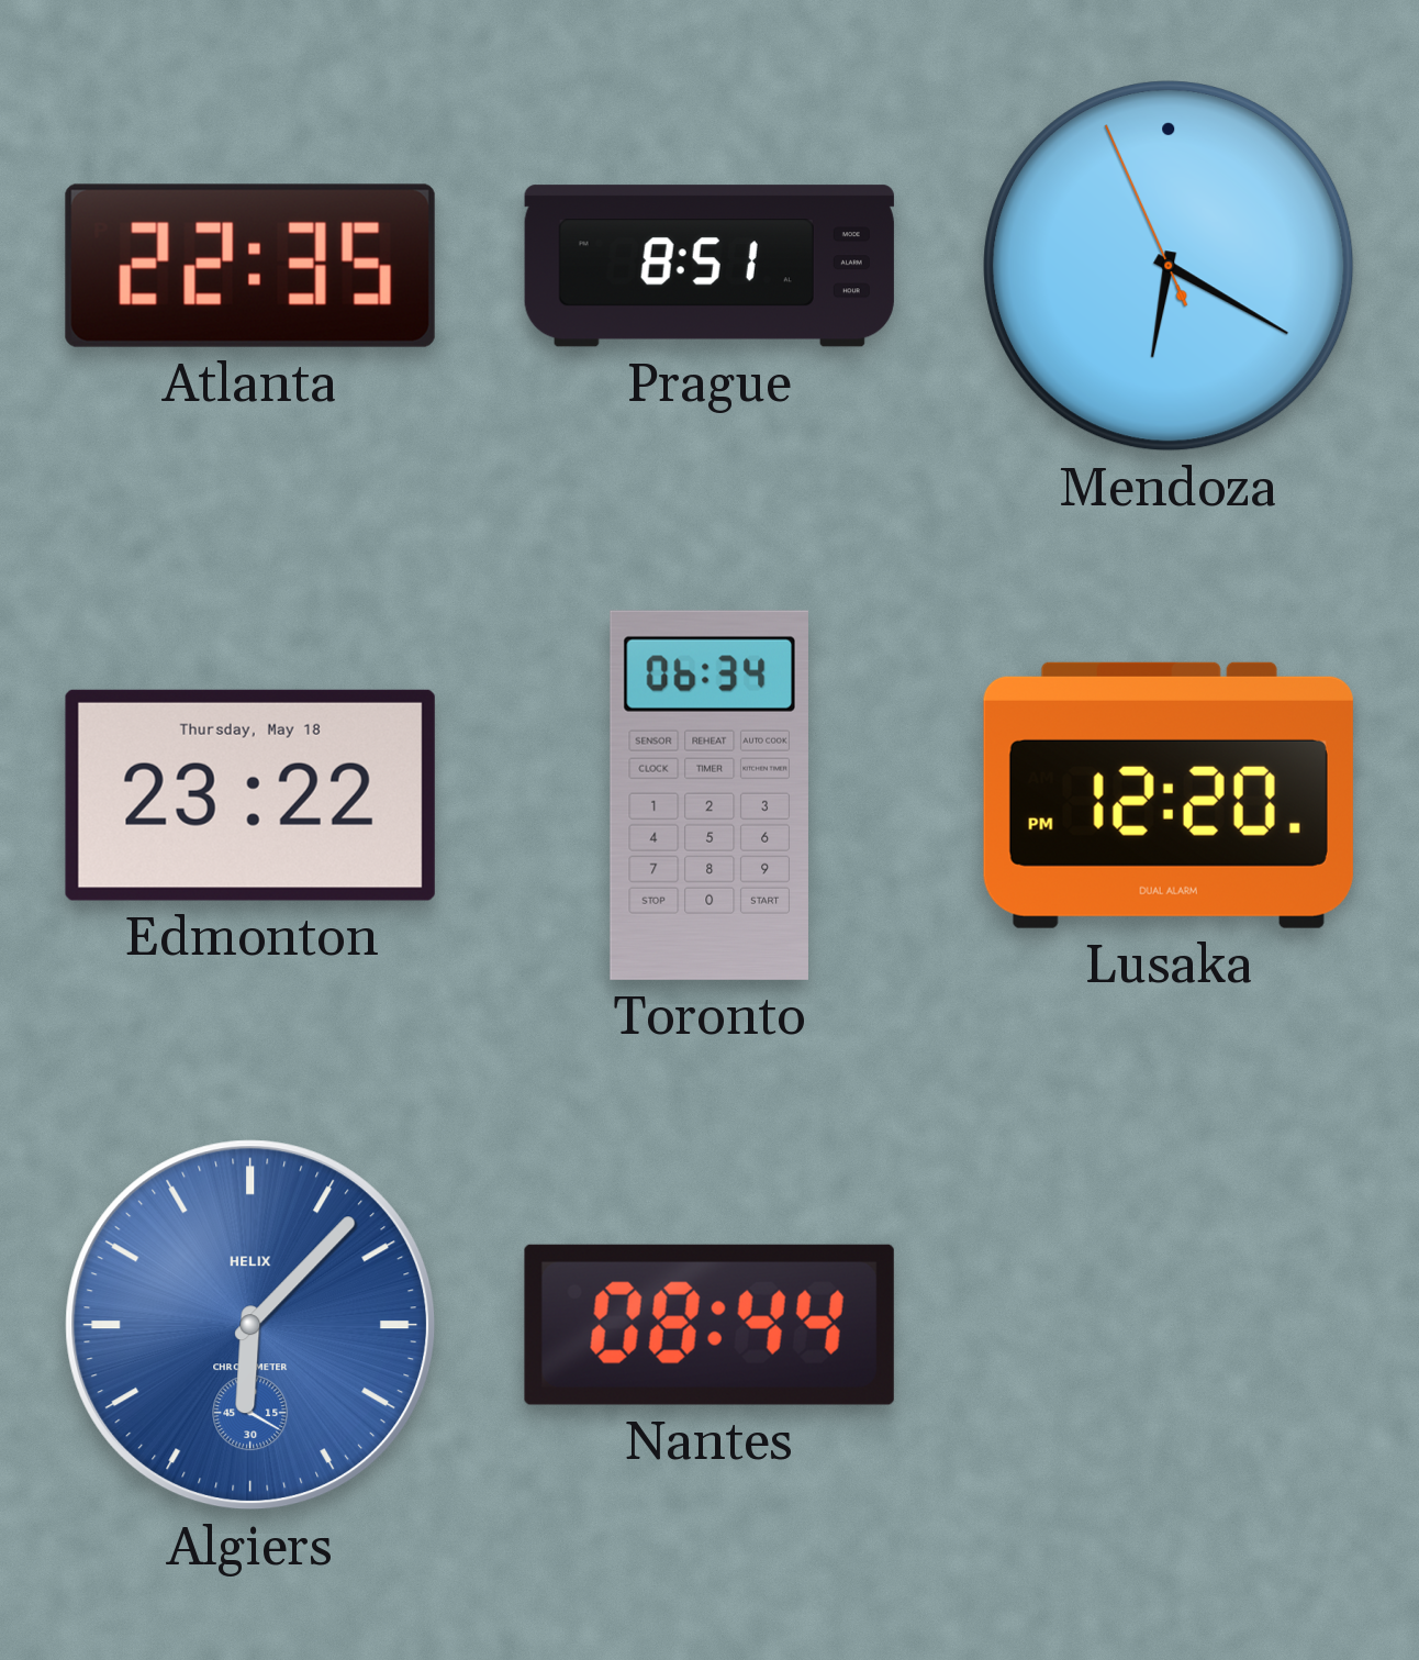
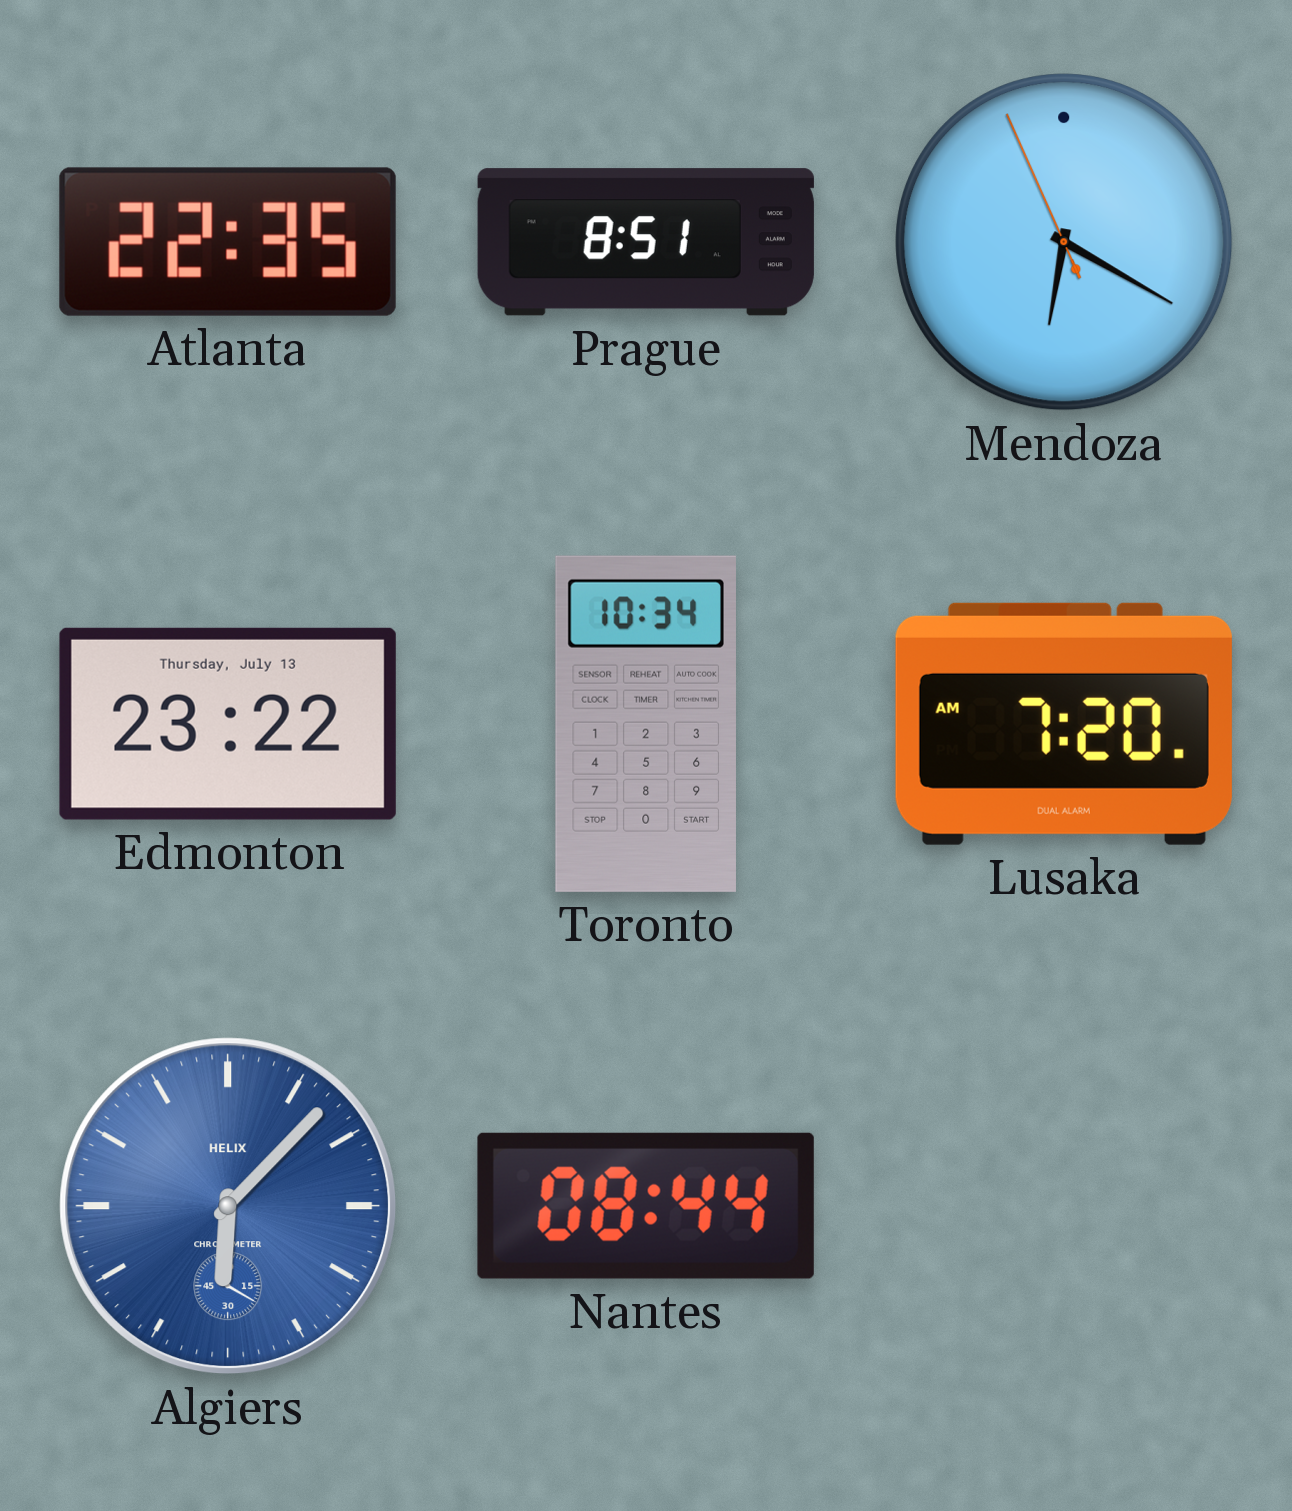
Edmonton date: Thursday, May 18 -> Thursday, July 13 (228, 724)
Toronto: 06:34 -> 10:34 (646, 724)
Lusaka: 12:20 -> 7:20 (1064, 724)
